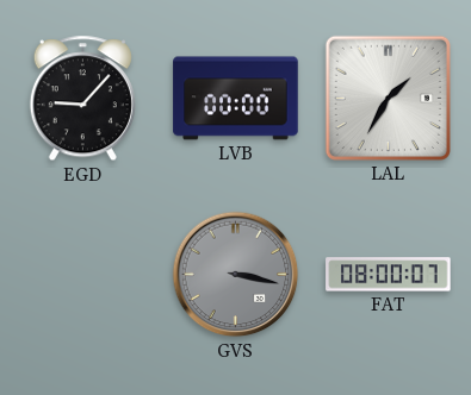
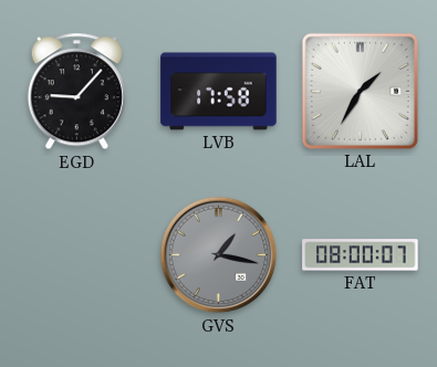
LVB: 00:00 -> 17:58 (219, 92)
GVS: 3:17 -> 1:17 (219, 255)
